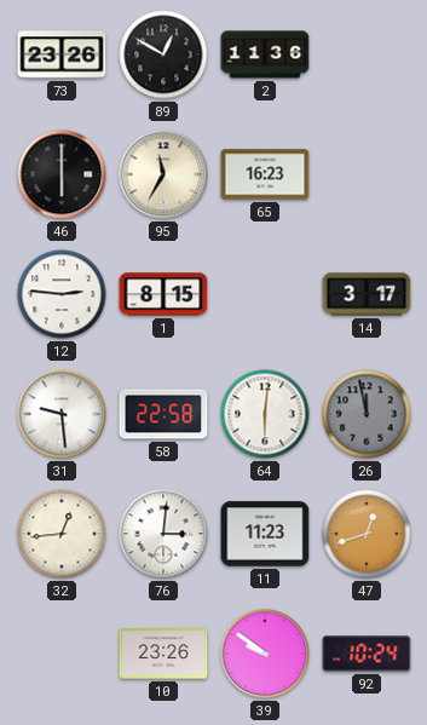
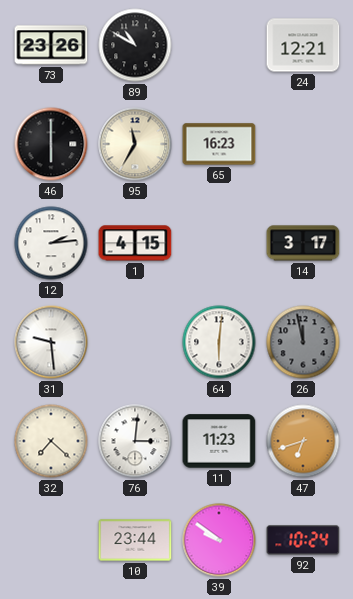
89: 12:50 -> 10:50 (135, 45)
2: 11:36 -> none (265, 54)
24: none -> 12:21 (303, 45)
12: 2:46 -> 2:14 (51, 243)
1: 8:15 -> 4:15 (135, 243)
58: 22:58 -> none (163, 414)
32: 12:44 -> 7:22 (51, 441)
47: 12:42 -> 6:42 (303, 441)
10: 23:26 -> 23:44 (135, 540)
